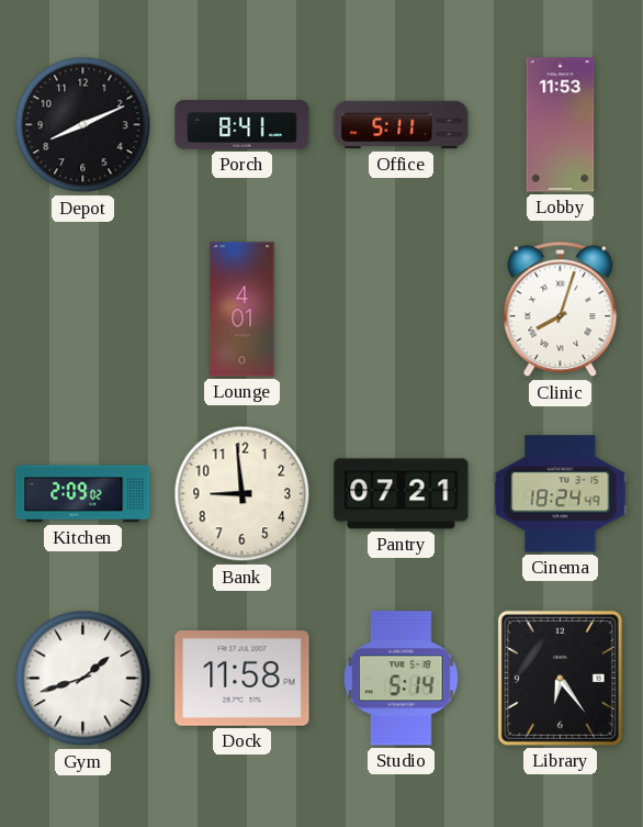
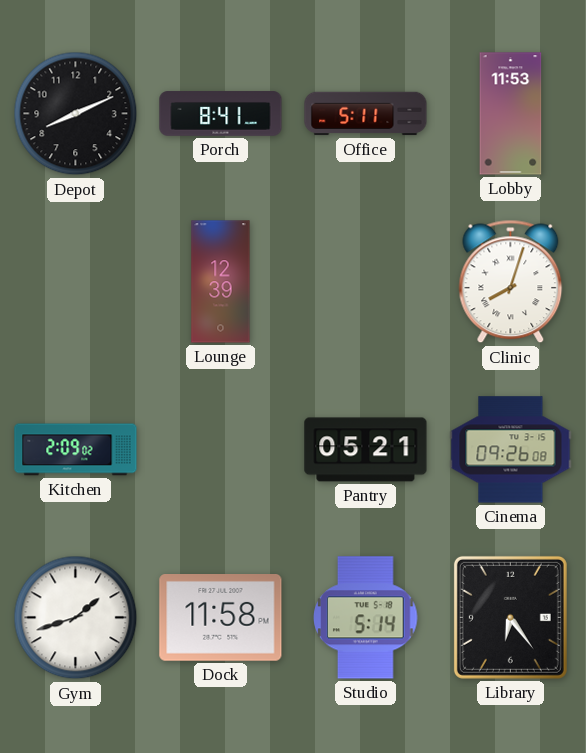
Lounge: 4:01 -> 12:39 (221, 282)
Bank: 8:59 -> none (242, 494)
Pantry: 07:21 -> 05:21 (366, 450)
Cinema: 18:24 -> 09:26 (511, 450)
